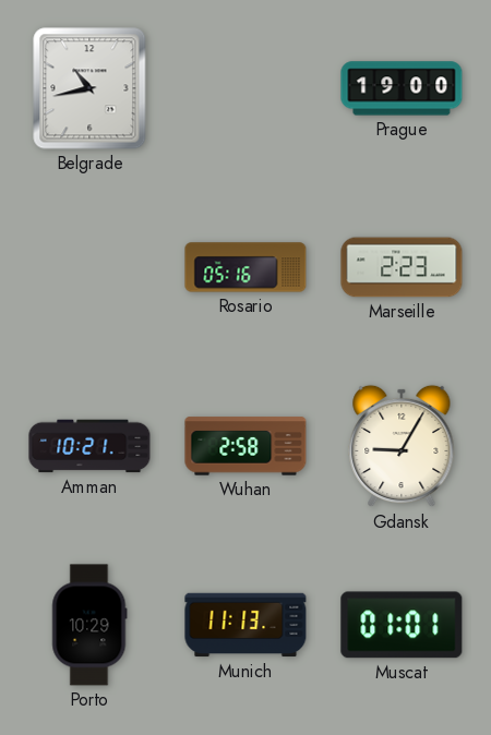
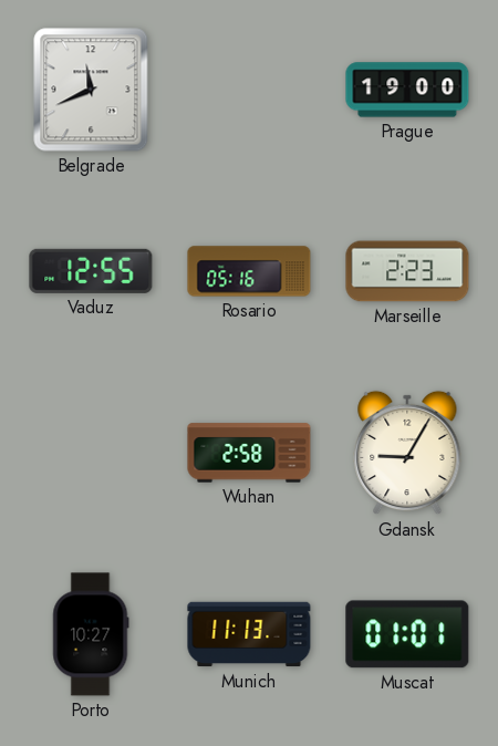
Belgrade: 10:43 -> 11:41 (91, 90)
Vaduz: none -> 12:55 (91, 271)
Amman: 10:21 -> none (89, 446)
Porto: 10:29 -> 10:27 (91, 634)
